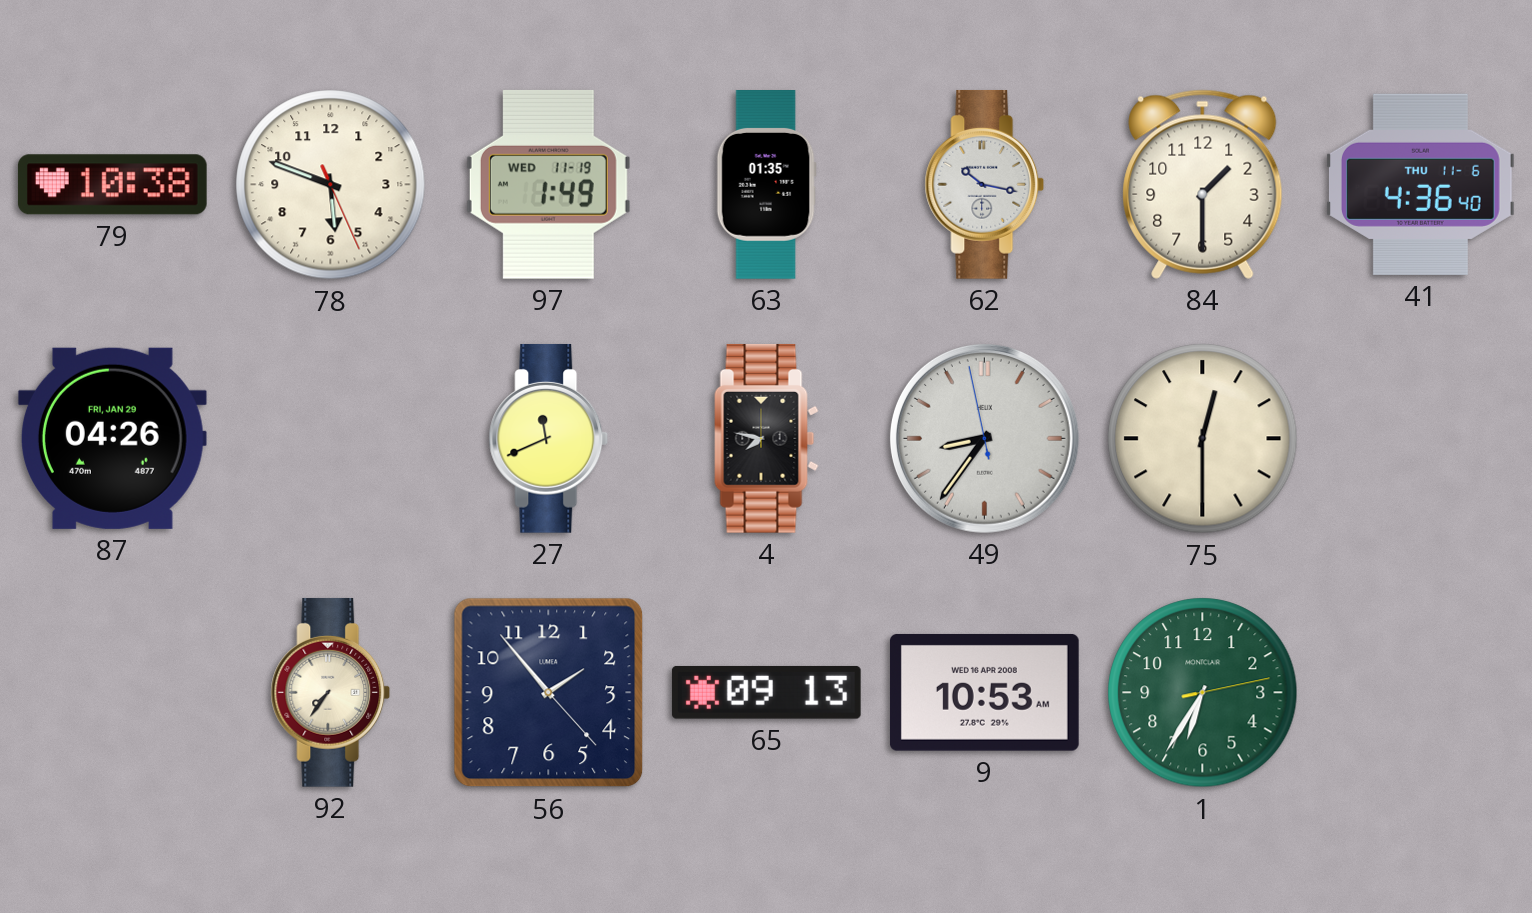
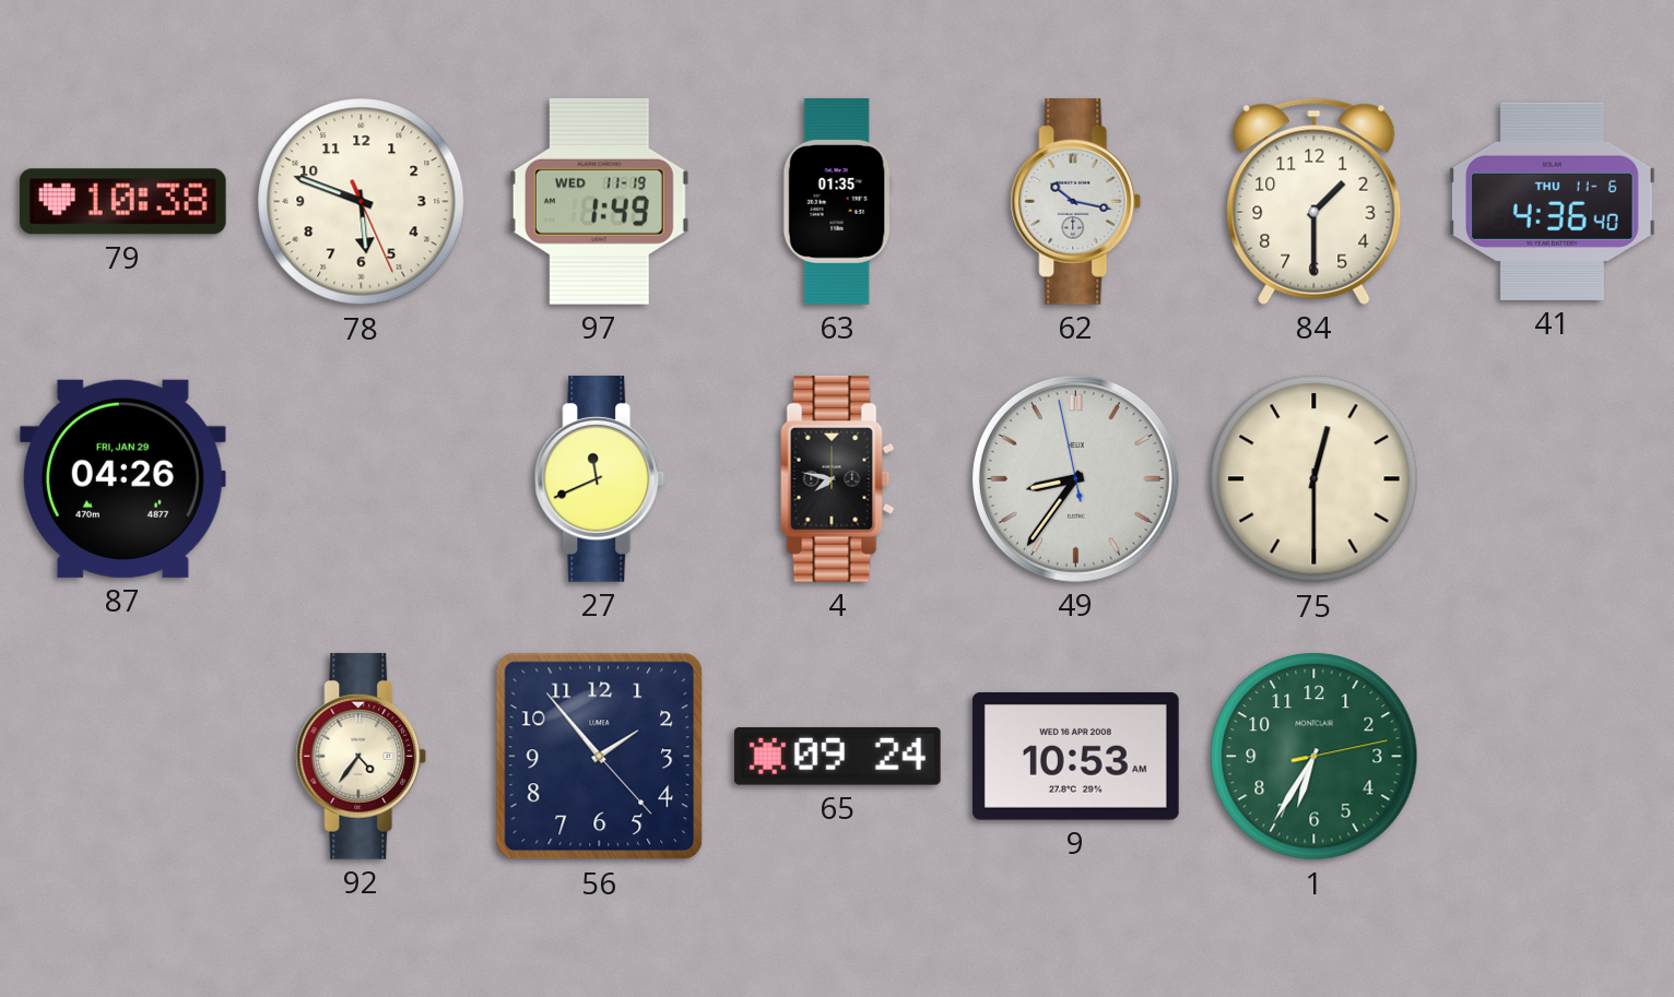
92: 7:36 -> 4:36 (362, 756)
65: 09:13 -> 09:24 (837, 756)
